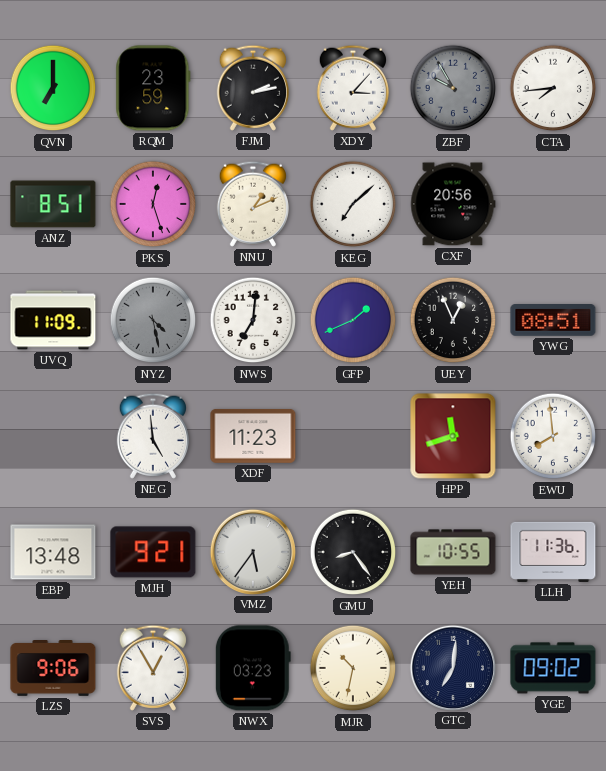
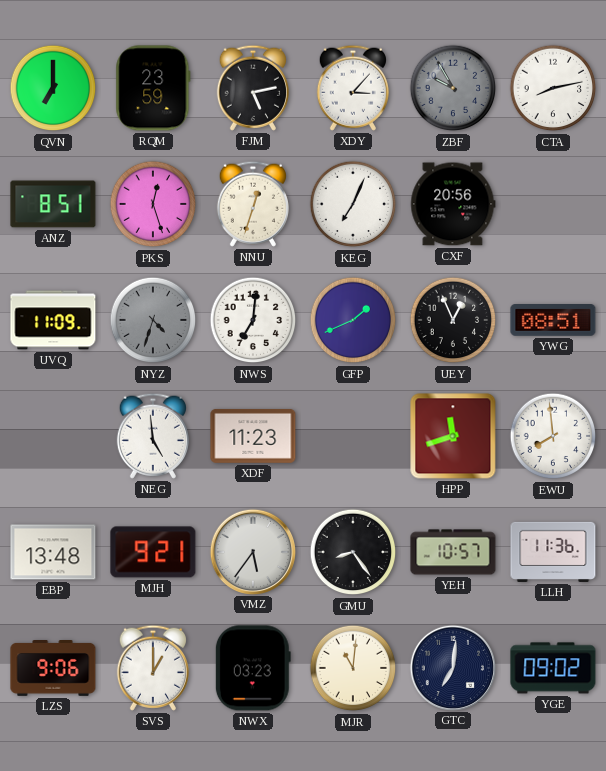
FJM: 2:13 -> 5:13 (253, 88)
CTA: 7:44 -> 8:13 (553, 88)
NNU: 1:11 -> 12:33 (253, 204)
KEG: 7:08 -> 7:04 (353, 204)
NYZ: 4:28 -> 4:33 (153, 320)
YEH: 10:55 -> 10:57 (453, 552)
SVS: 12:55 -> 1:00 (153, 668)
MJR: 10:32 -> 11:01 (353, 668)
